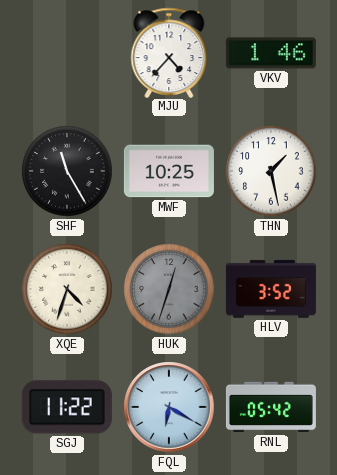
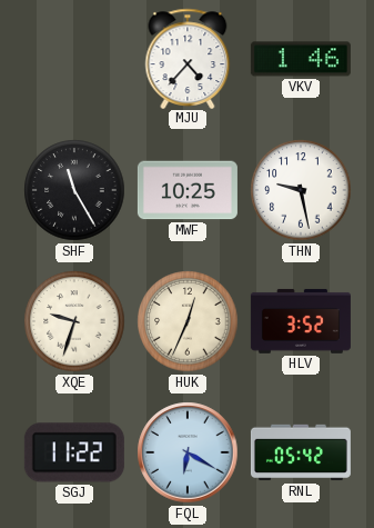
THN: 1:28 -> 9:28 (301, 190)
XQE: 4:33 -> 9:33 (74, 321)
HUK: 12:33 -> 12:34 (188, 321)
HUK dial: grey -> cream (188, 321)
